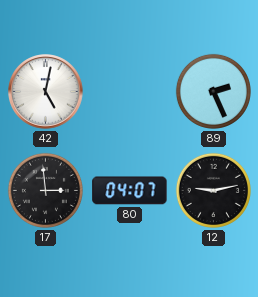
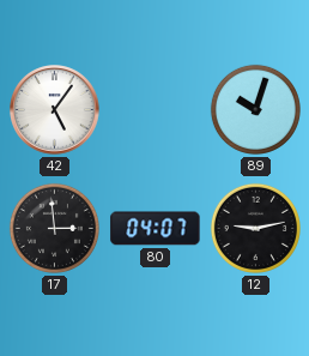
42: 5:02 -> 5:06 (55, 110)
89: 2:26 -> 10:03 (255, 109)
